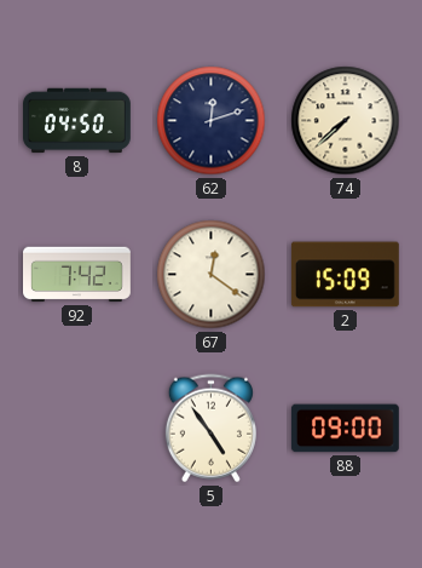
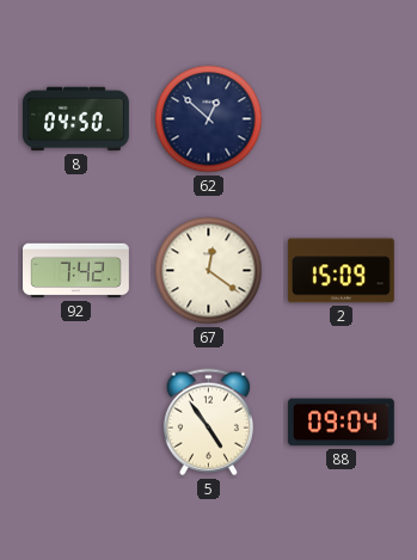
62: 12:12 -> 12:52 (209, 119)
74: 7:38 -> none (346, 121)
88: 09:00 -> 09:04 (341, 423)
